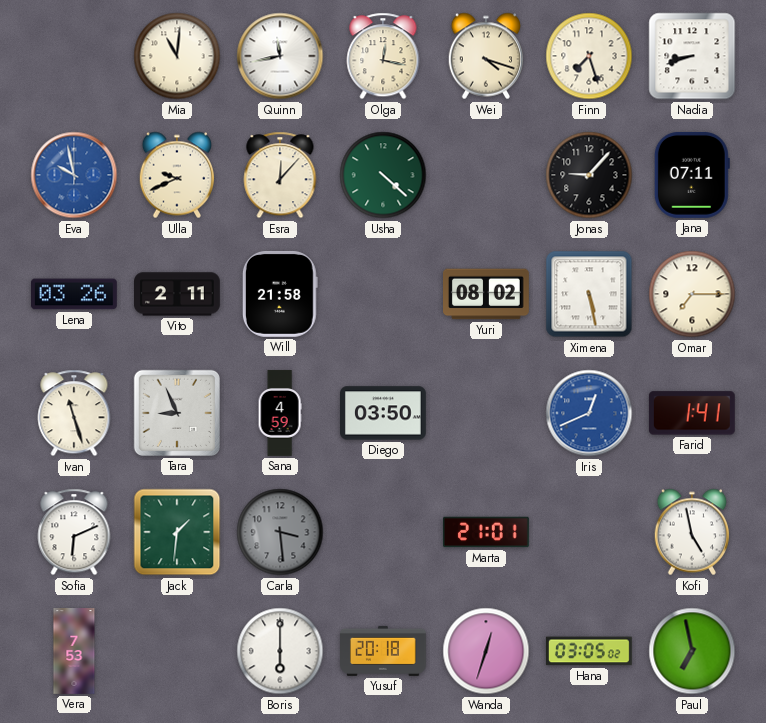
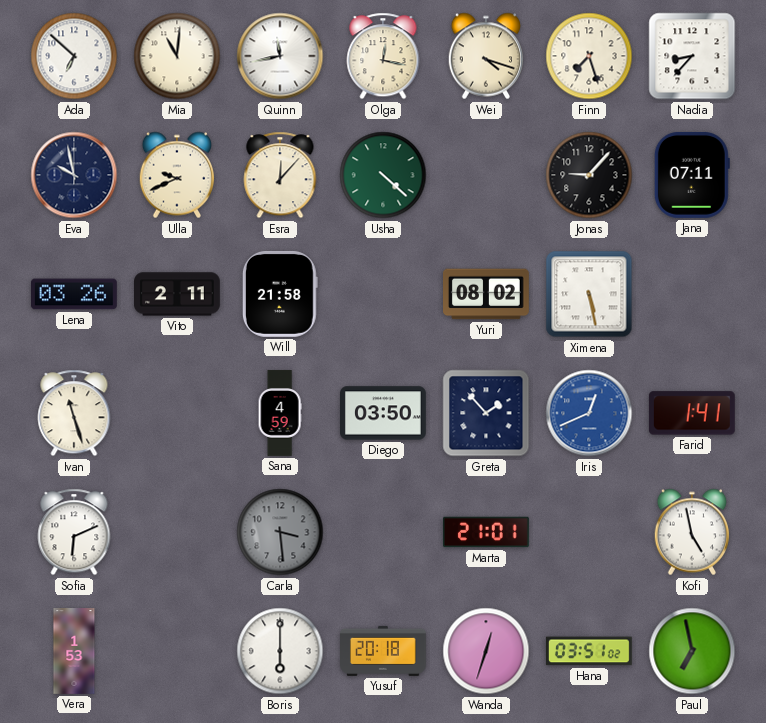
Ada: none -> 6:52 (74, 56)
Nadia: 8:42 -> 8:37 (692, 56)
Eva dial: blue -> navy (74, 175)
Omar: 7:15 -> none (692, 294)
Tara: 8:56 -> none (177, 413)
Greta: none -> 1:53 (486, 413)
Jack: 1:31 -> none (177, 532)
Vera: 7:53 -> 1:53 (74, 651)
Hana: 03:05 -> 03:51 (589, 651)
